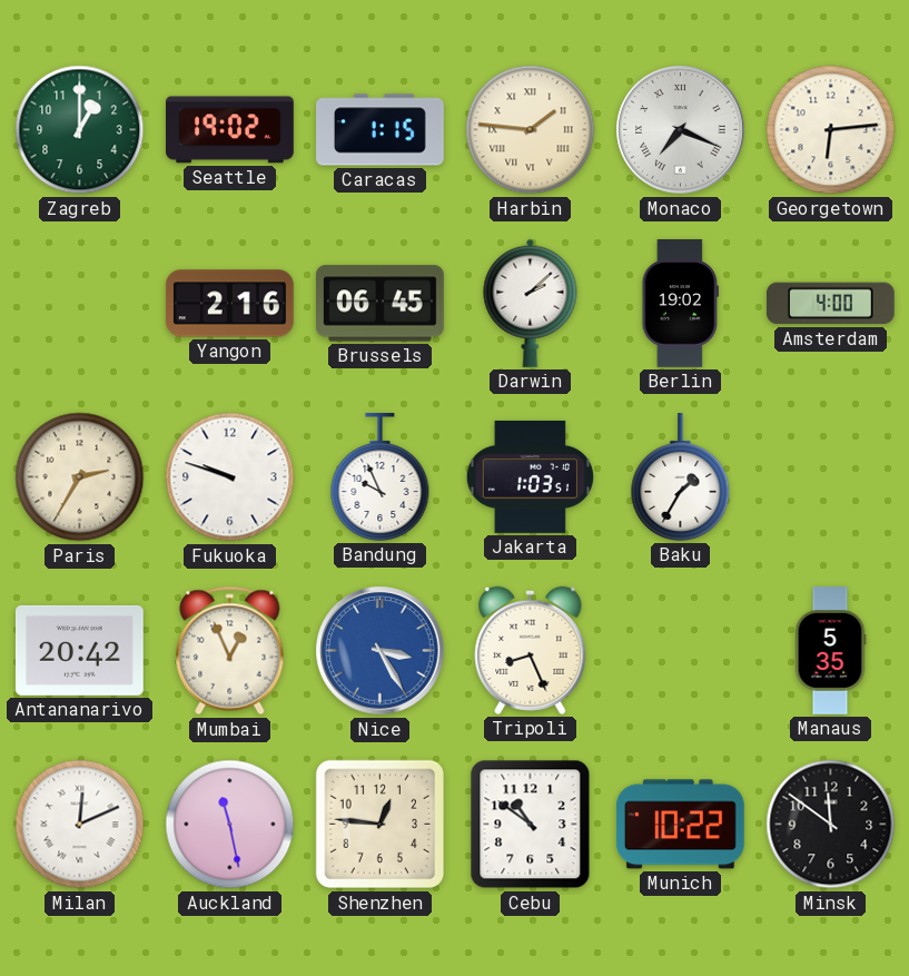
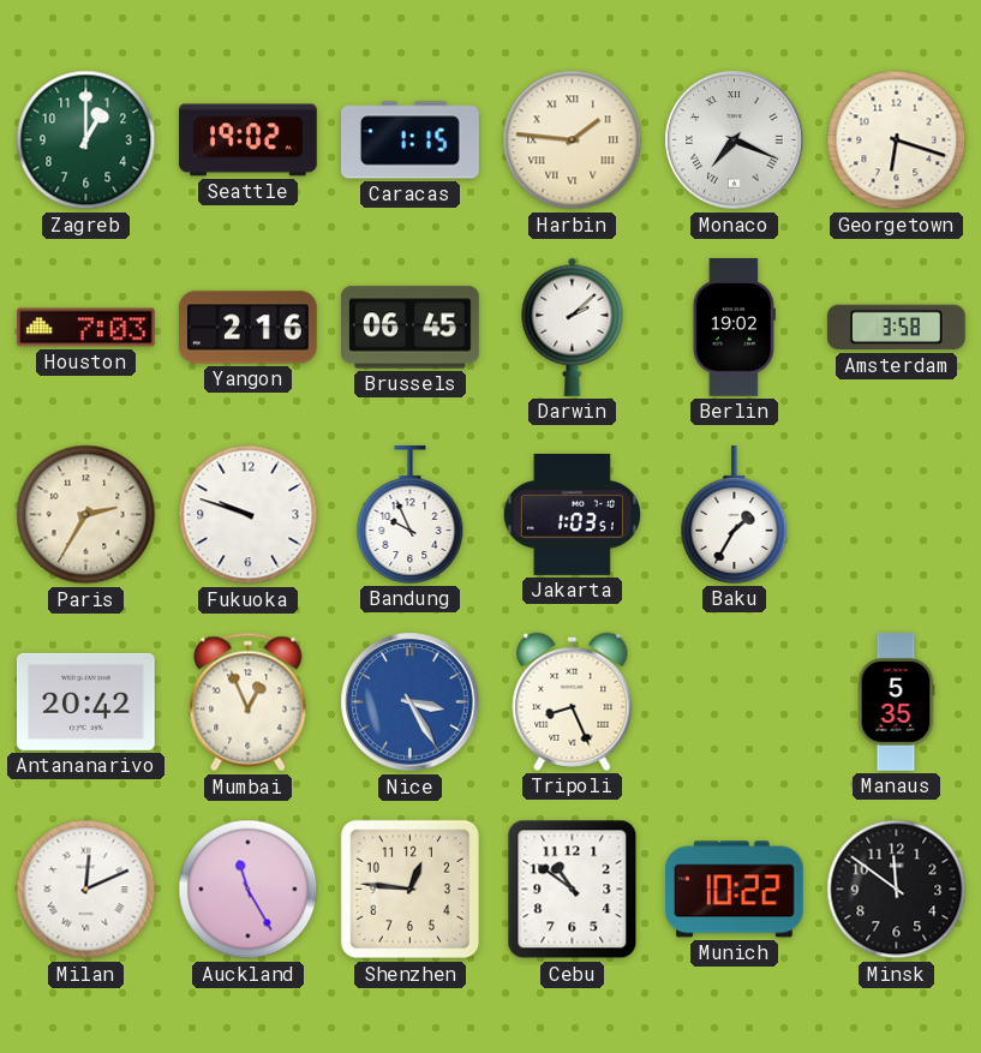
Georgetown: 6:14 -> 6:18 (897, 140)
Houston: none -> 7:03 (86, 328)
Amsterdam: 4:00 -> 3:58 (896, 328)
Auckland: 11:28 -> 11:25 (249, 890)
